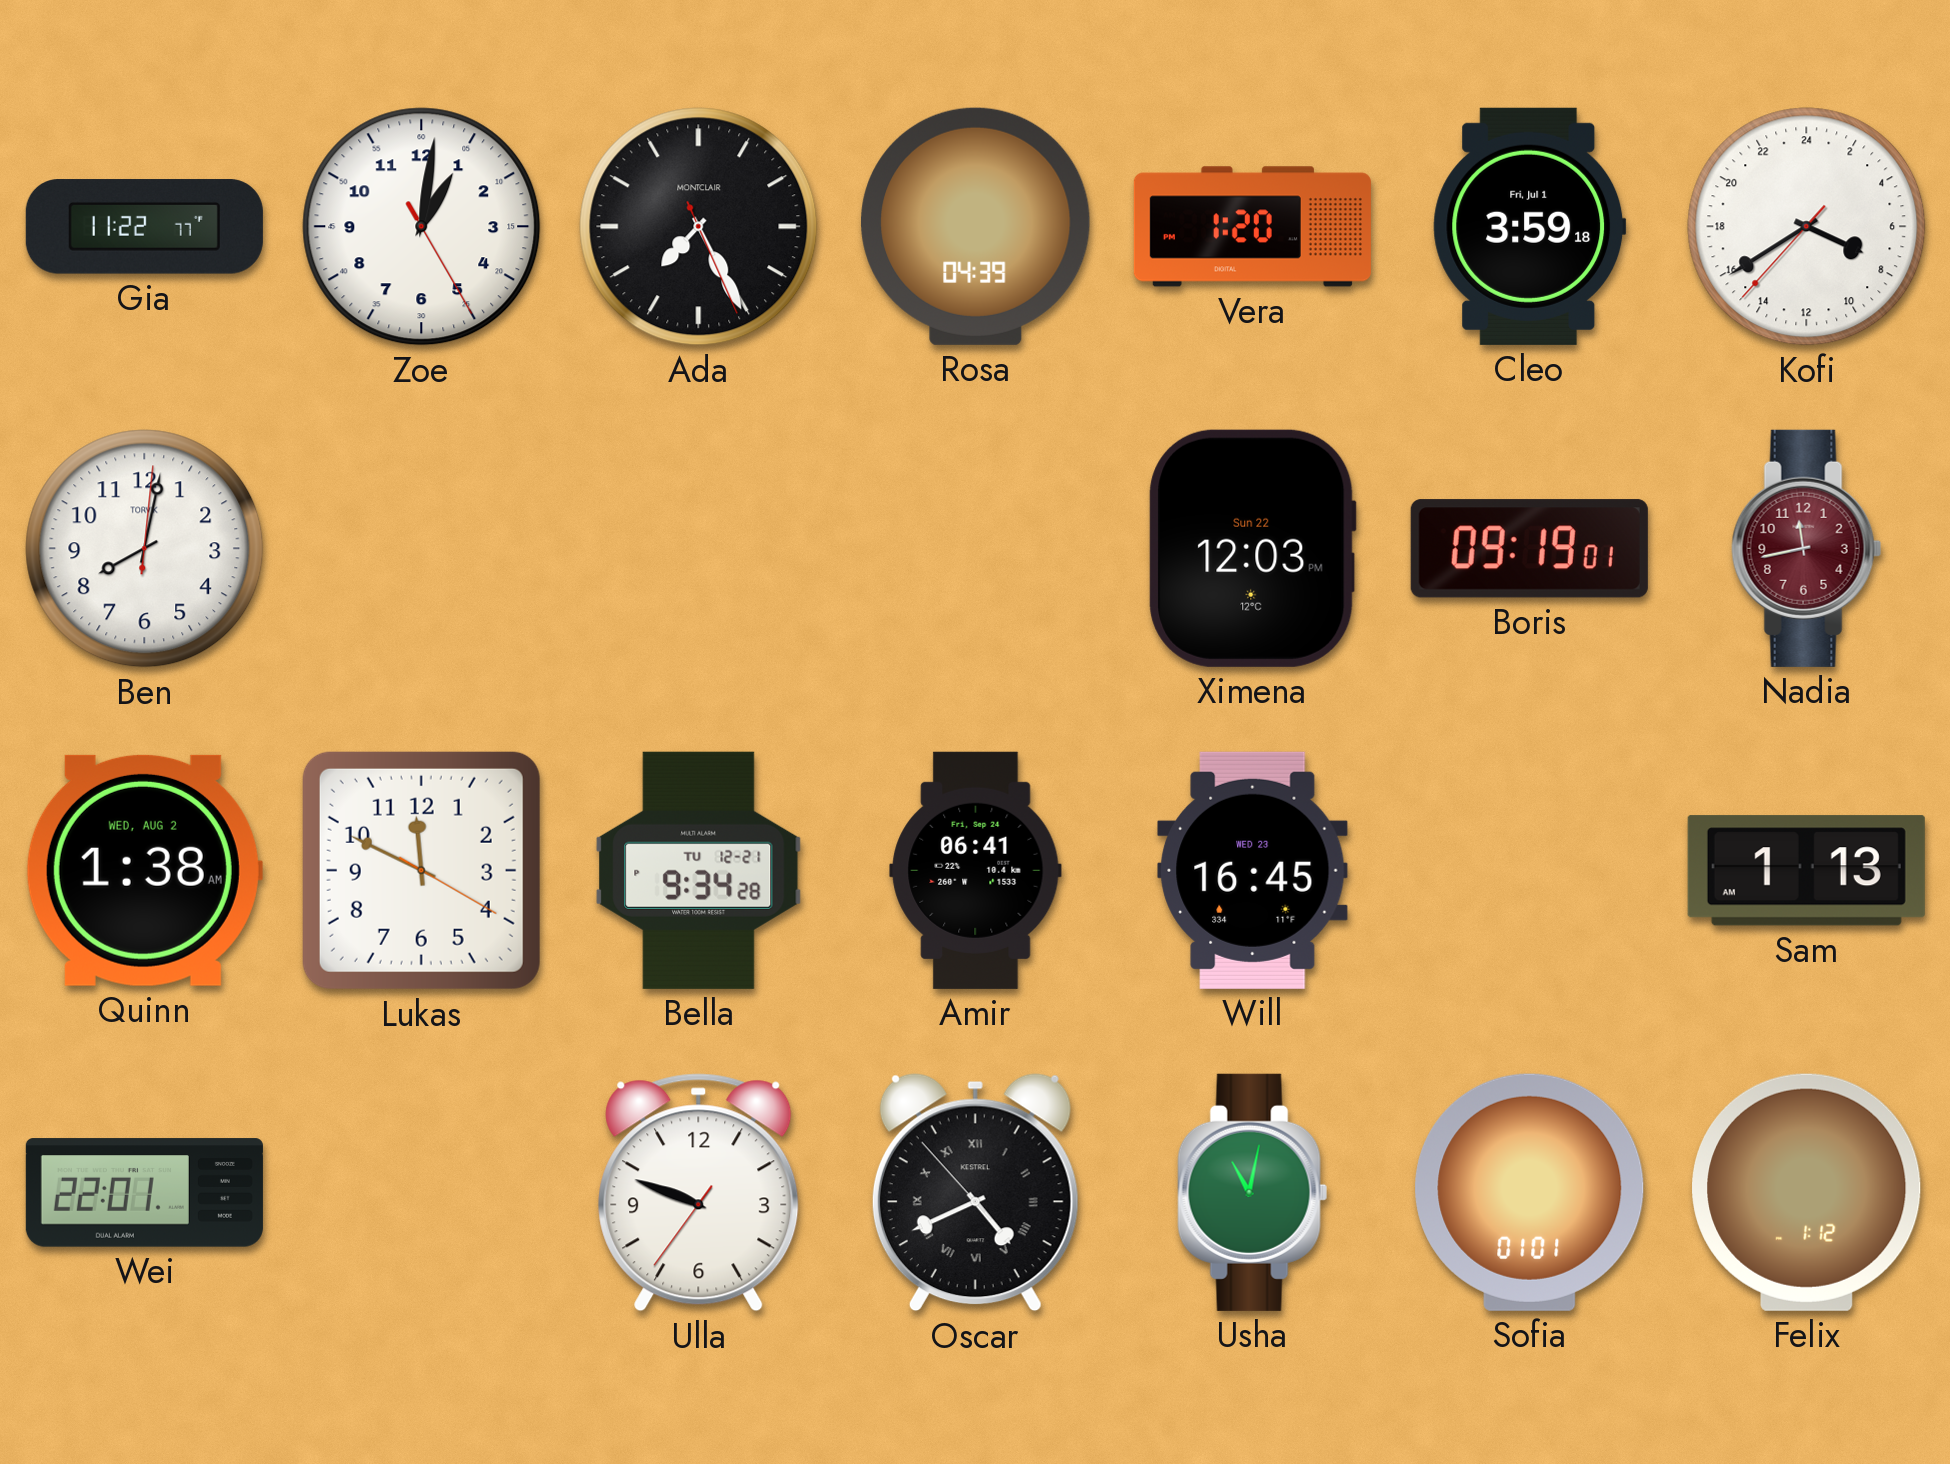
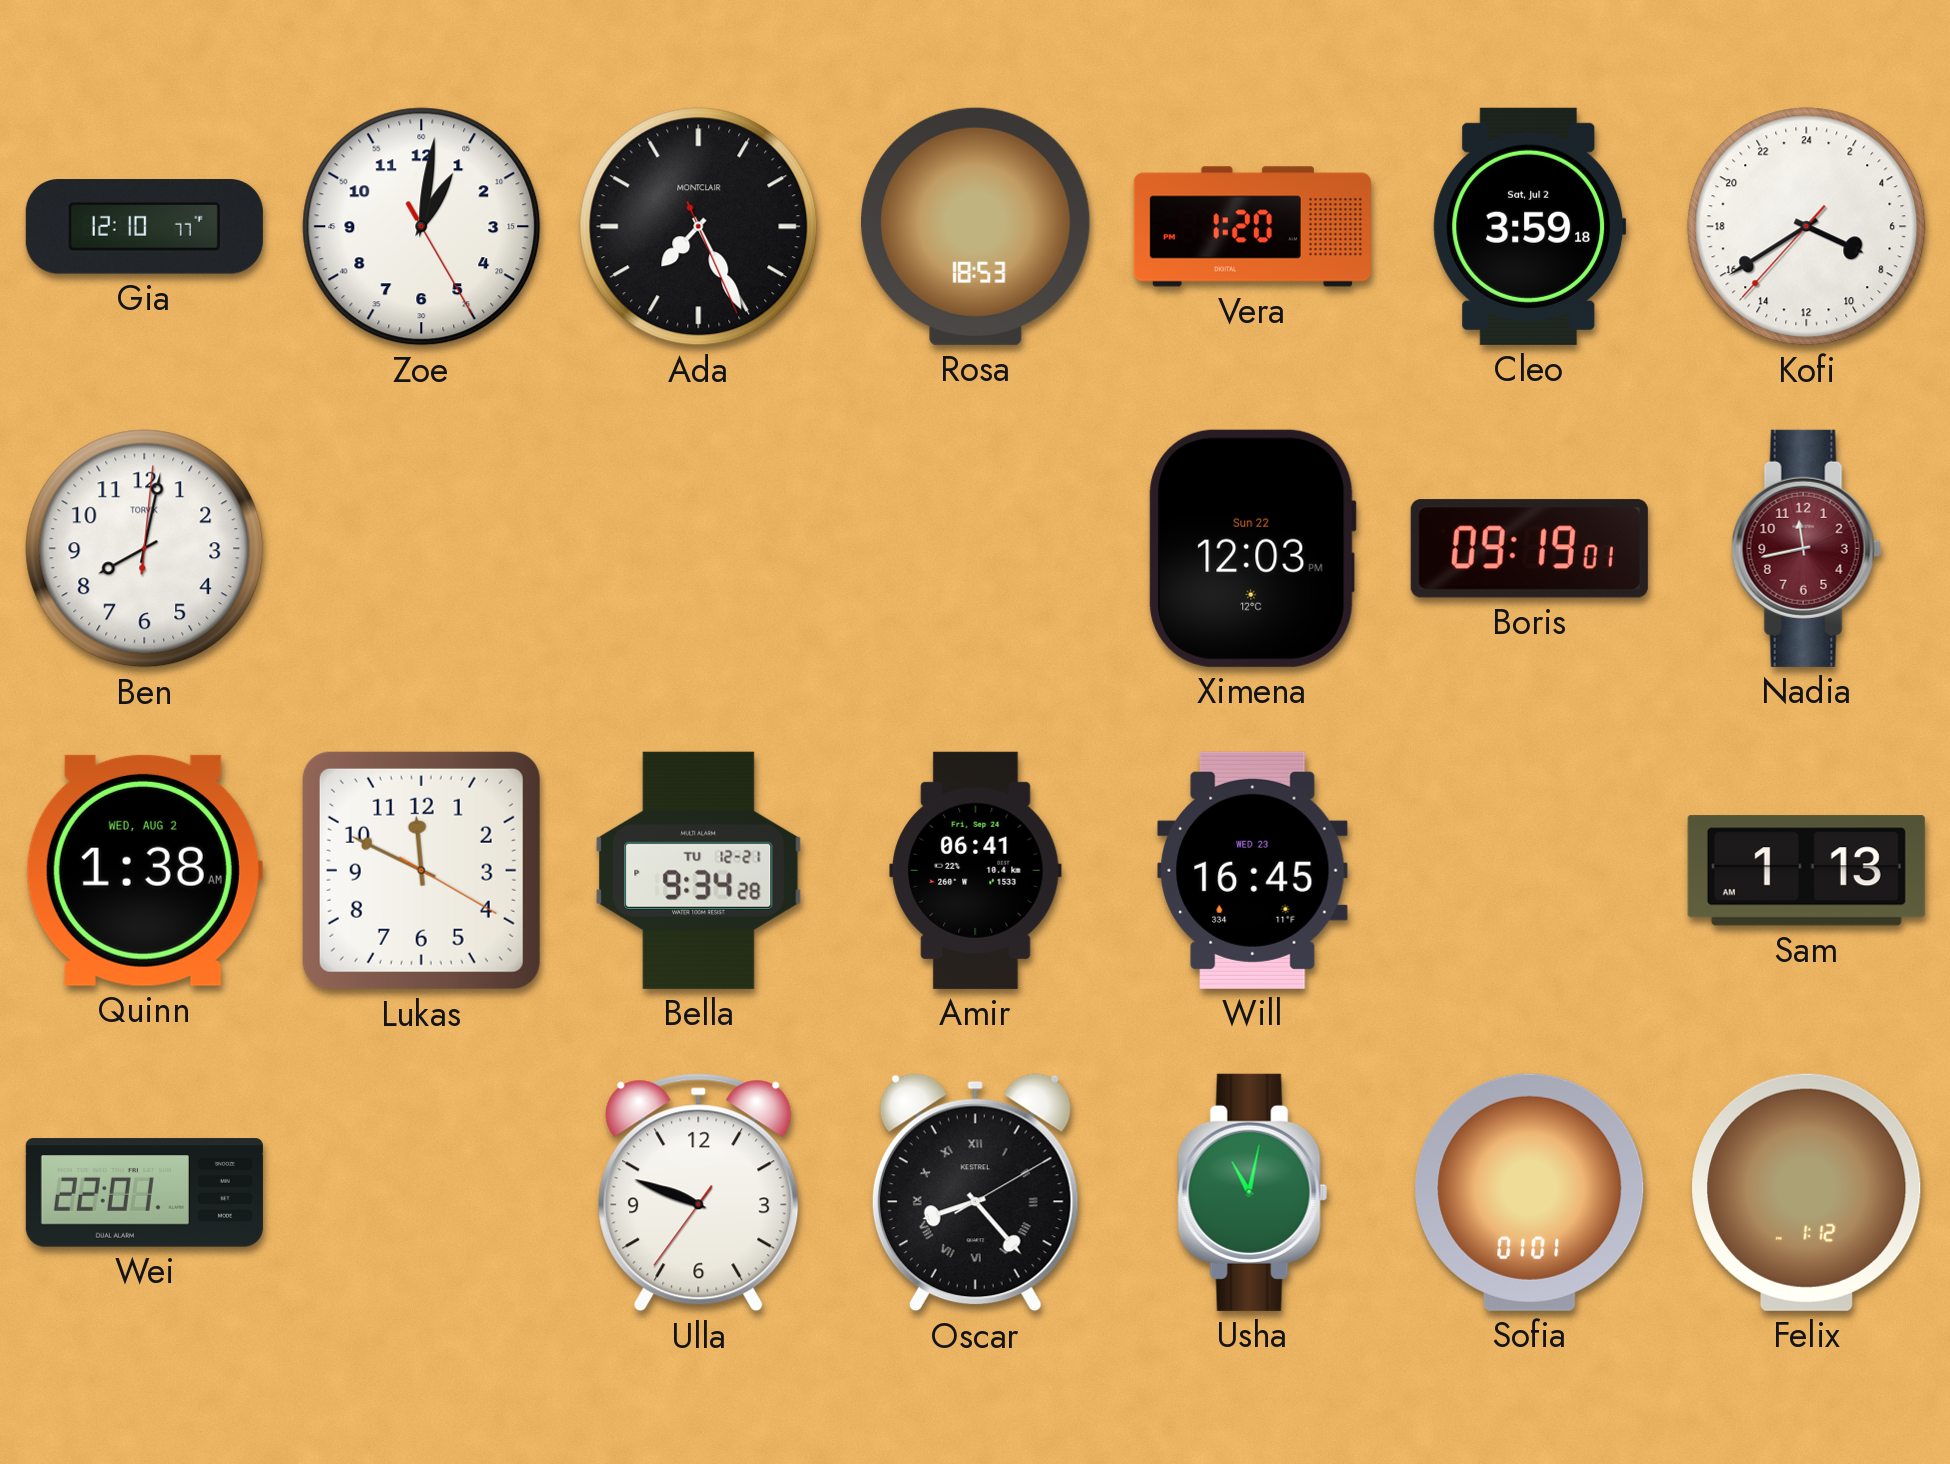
Gia: 11:22 -> 12:10 (144, 227)
Rosa: 04:39 -> 18:53 (976, 226)
Cleo date: Fri, Jul 1 -> Sat, Jul 2 (1530, 226)
Oscar: 4:40 -> 8:23 (975, 1193)
